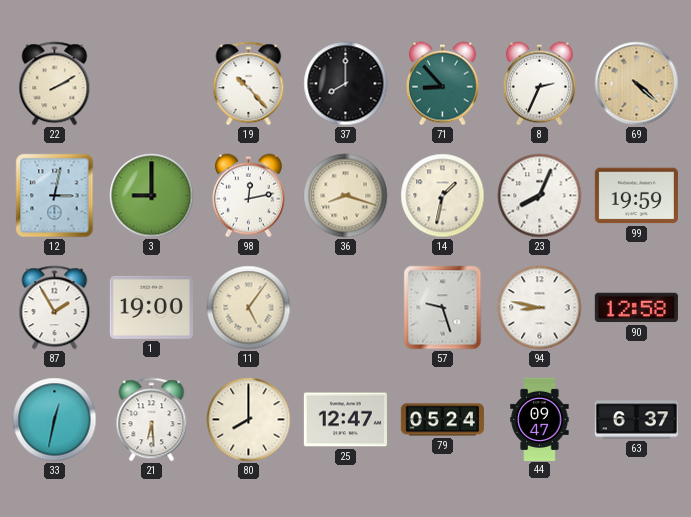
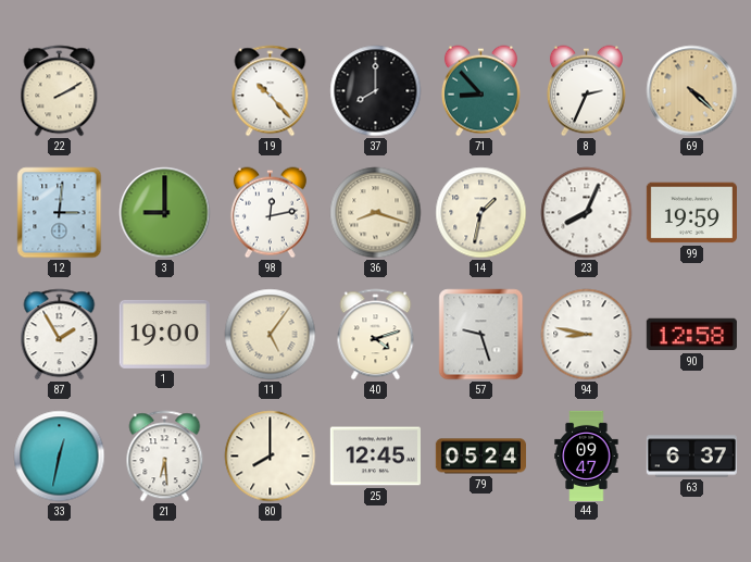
12: 3:02 -> 3:01 (60, 213)
40: none -> 4:12 (376, 335)
25: 12:47 -> 12:45 (375, 457)
